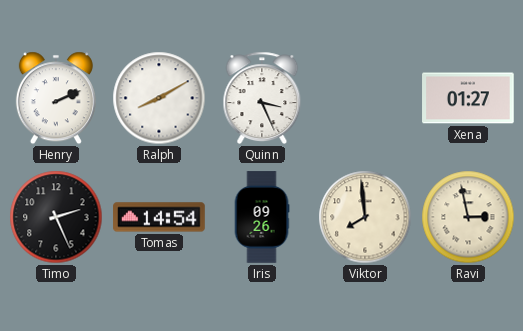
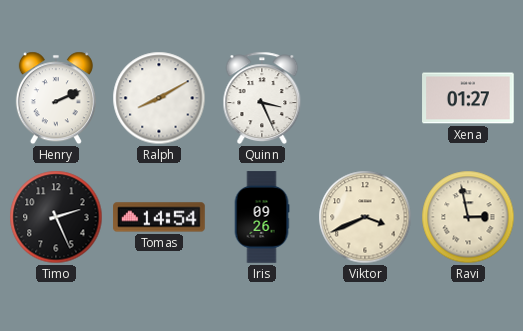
Viktor: 7:59 -> 3:41 (365, 217)
